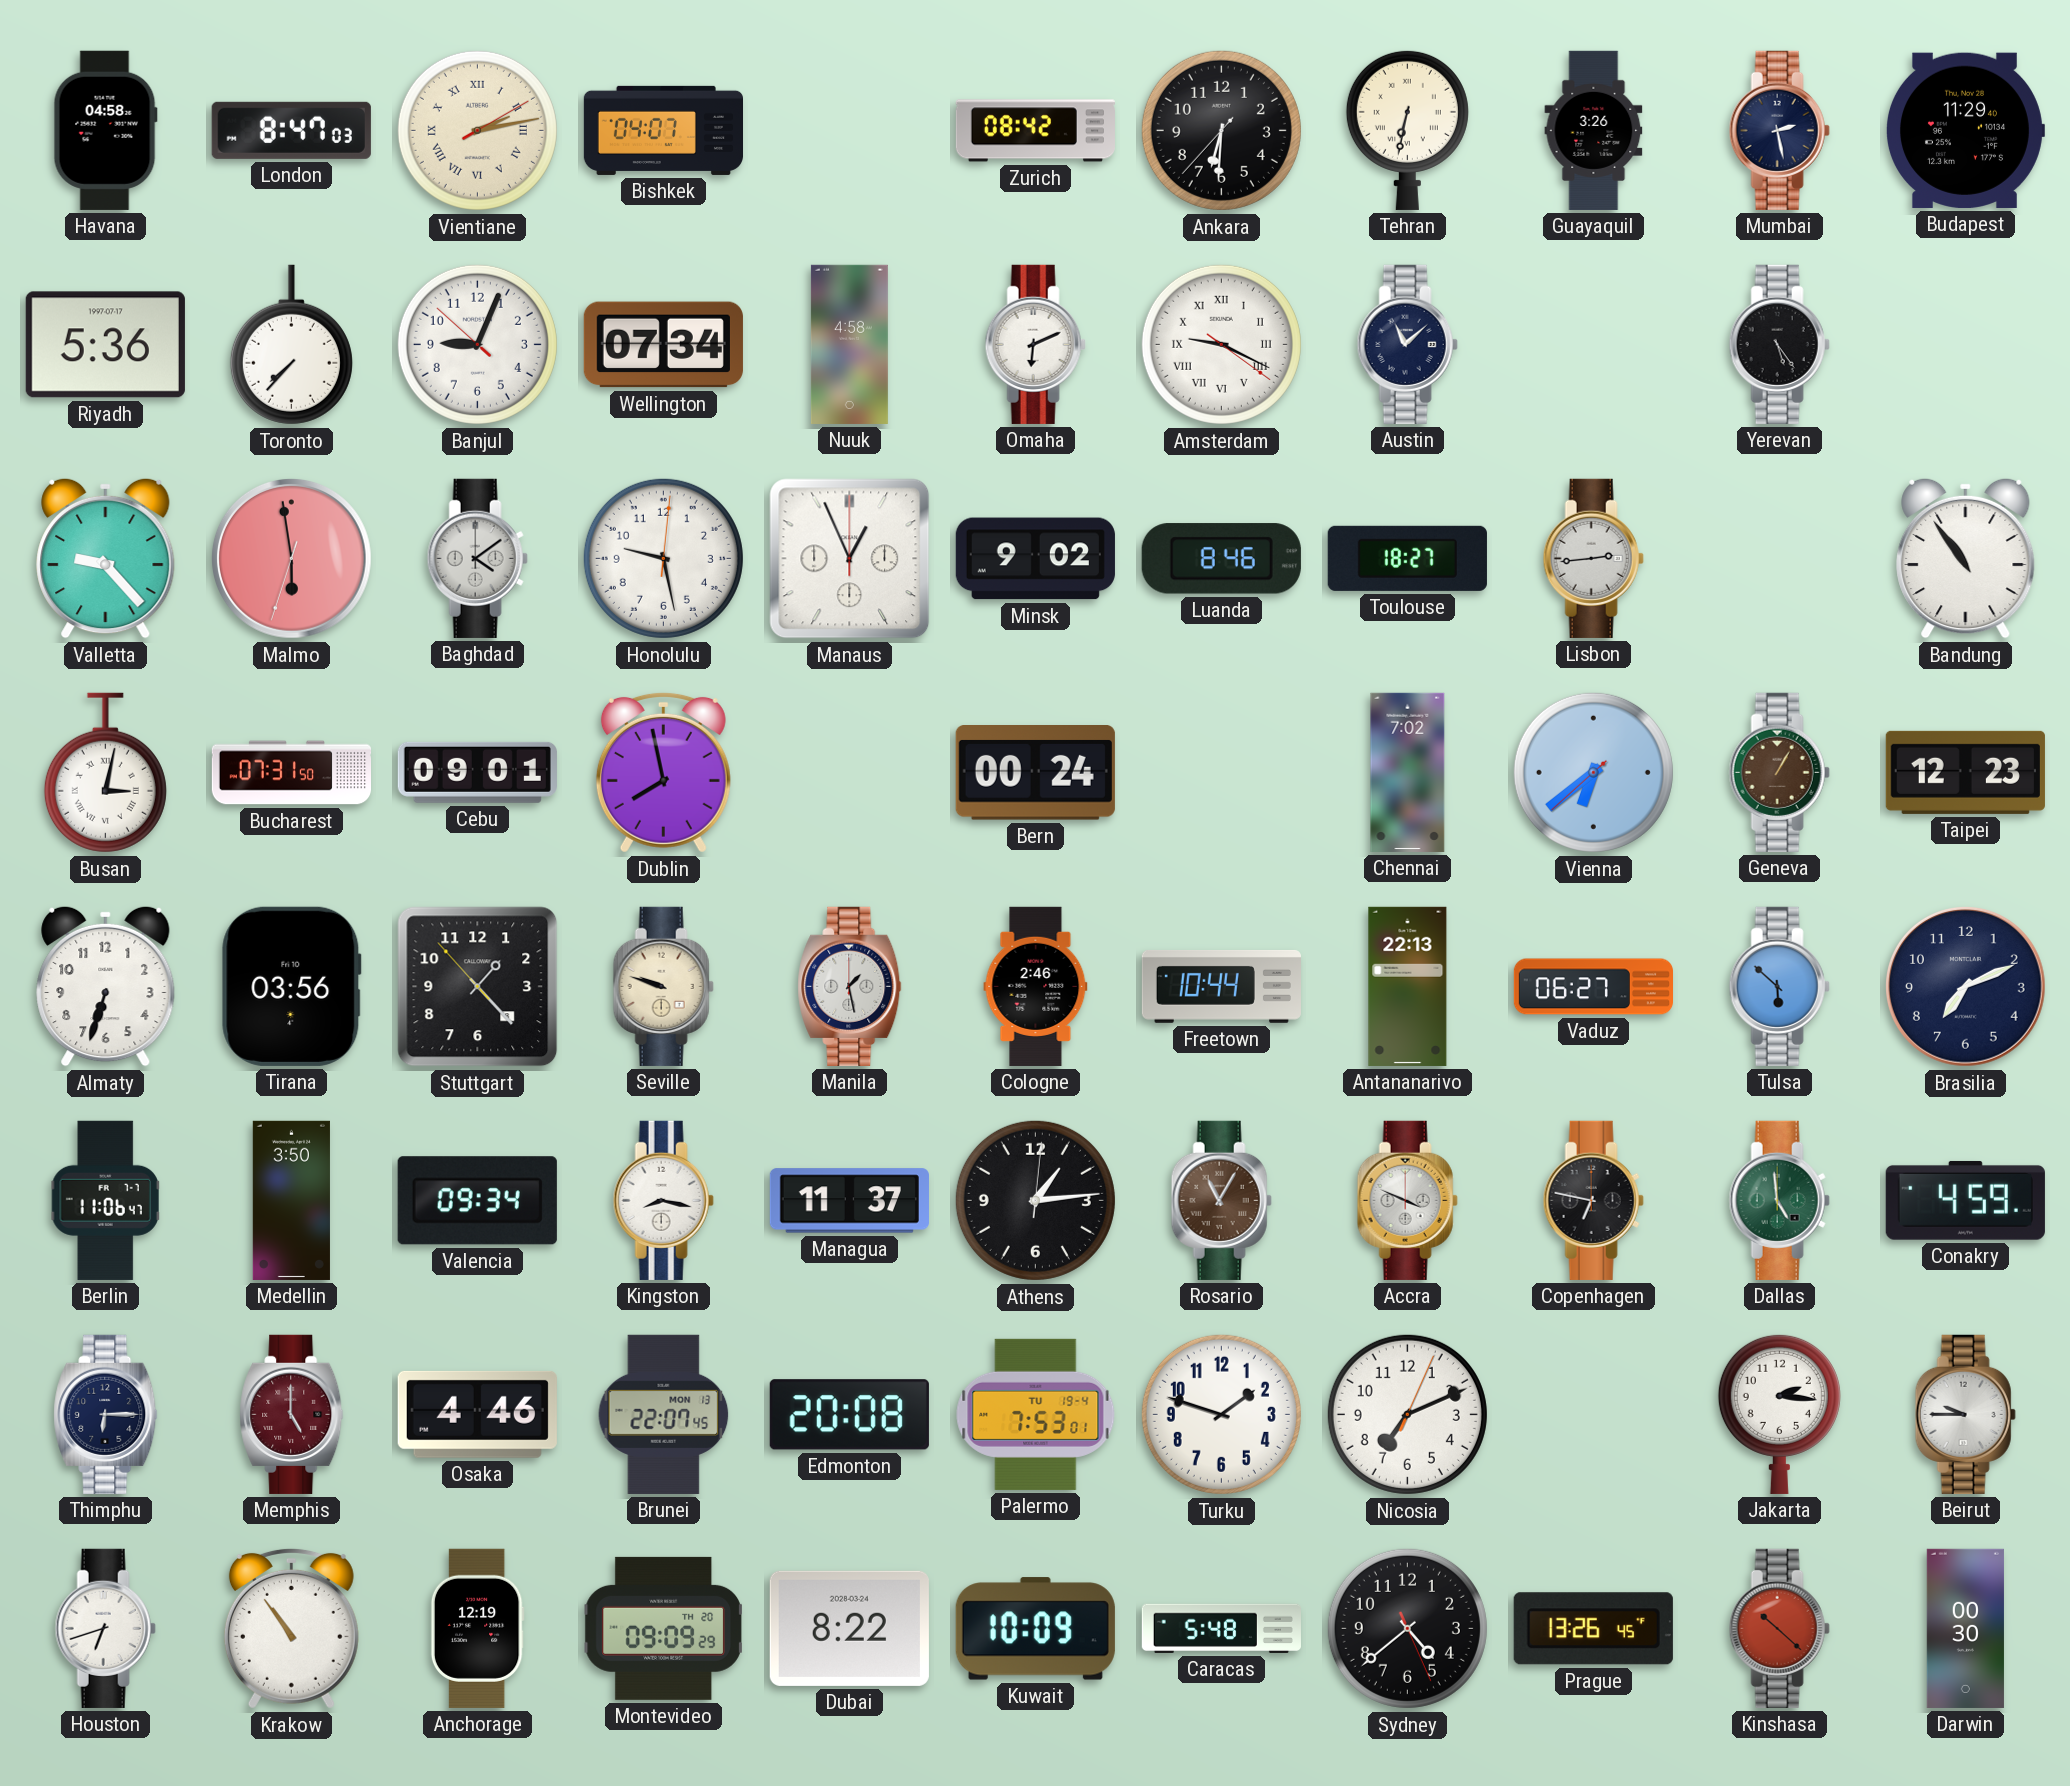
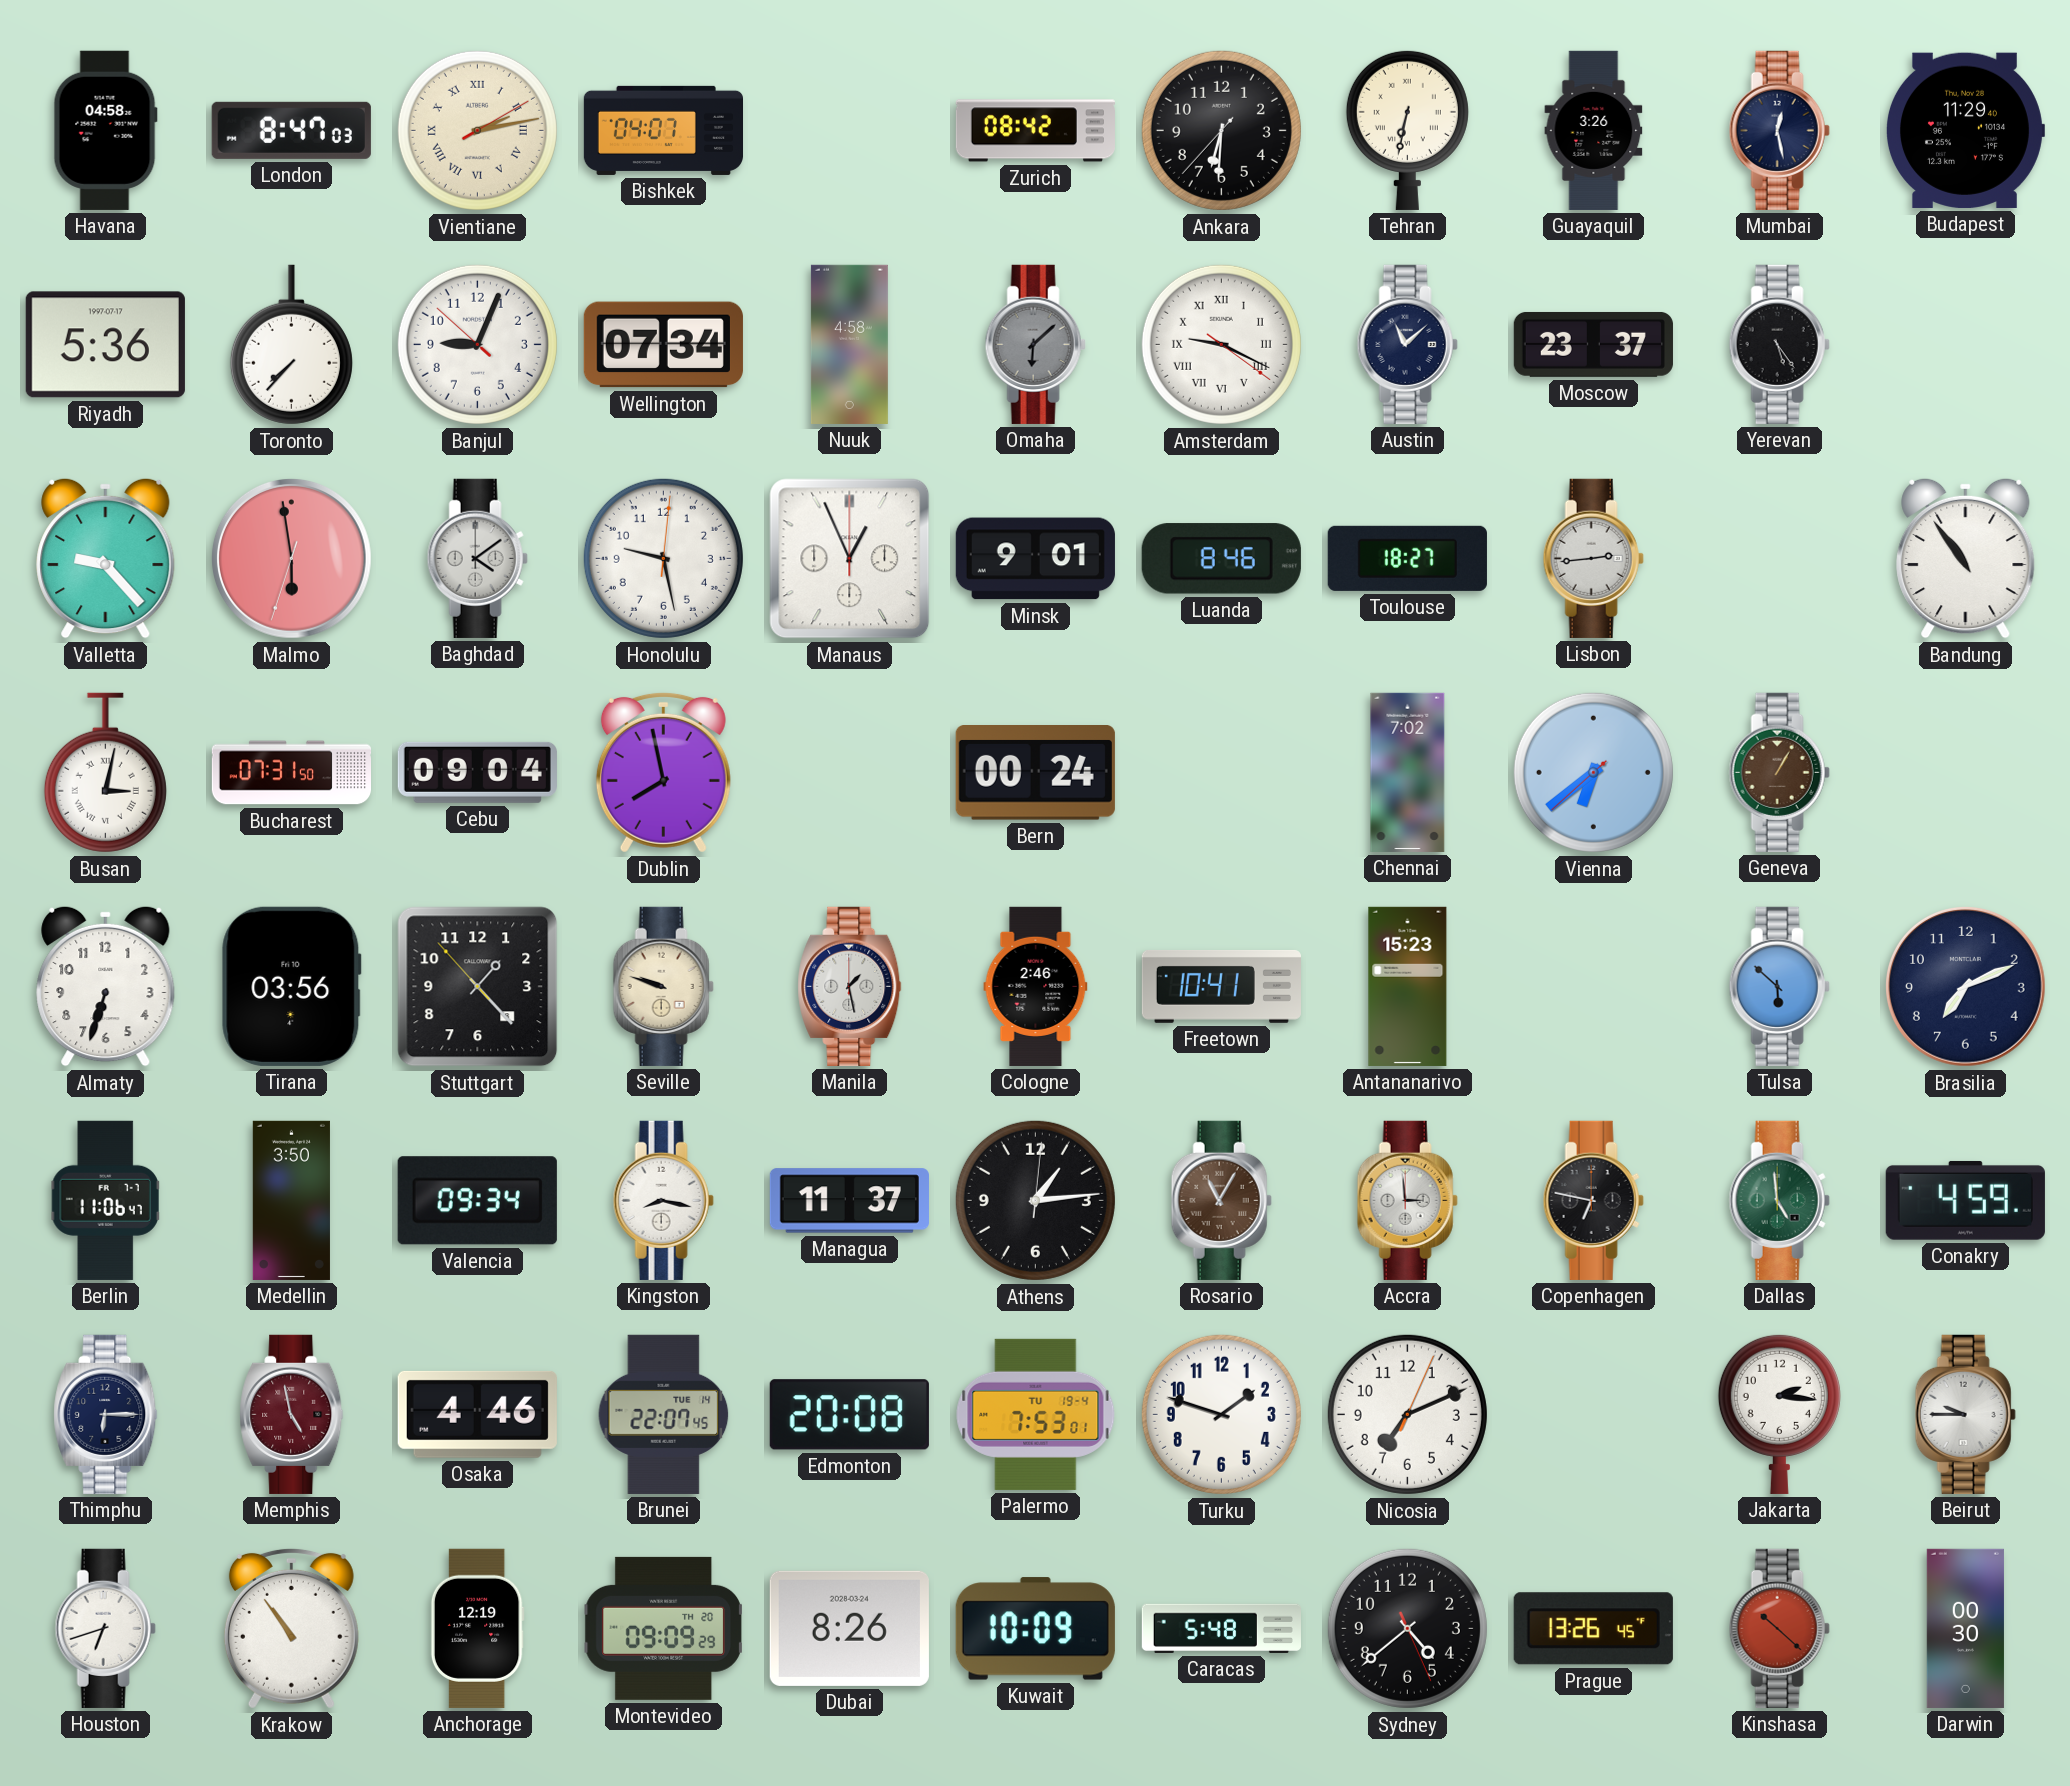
Mumbai: 2:28 -> 12:28 (1779, 130)
Omaha: 6:11 -> 6:08 (1035, 344)
Omaha dial: white -> grey (1035, 344)
Moscow: none -> 23:37 (1593, 344)
Minsk: 9:02 -> 9:01 (1035, 559)
Cebu: 09:01 -> 09:04 (477, 772)
Taipei: 12:23 -> none (1965, 772)
Freetown: 10:44 -> 10:41 (1221, 986)
Antananarivo: 22:13 -> 15:23 (1408, 986)
Vaduz: 06:27 -> none (1593, 987)
Accra: 3:49 -> 2:59 (1407, 1200)
Memphis: 5:00 -> 4:58 (292, 1414)
Brunei date: MON 13 -> TUE 14 (664, 1414)
Dubai: 8:22 -> 8:26 (849, 1628)
